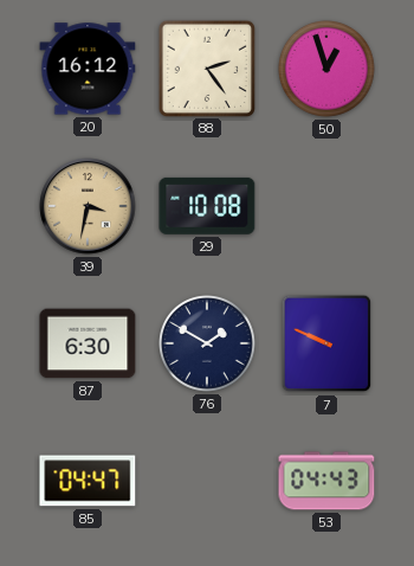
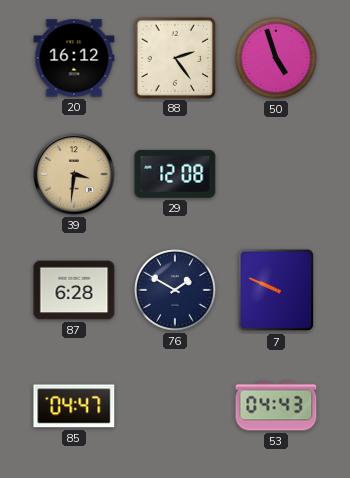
50: 12:57 -> 4:57 (277, 59)
39: 3:32 -> 3:31 (74, 174)
29: 10:08 -> 12:08 (175, 174)
87: 6:30 -> 6:28 (74, 290)
